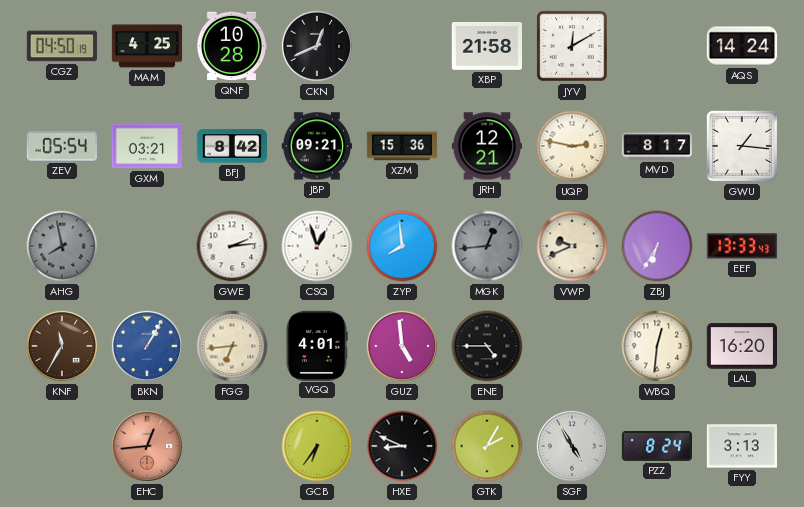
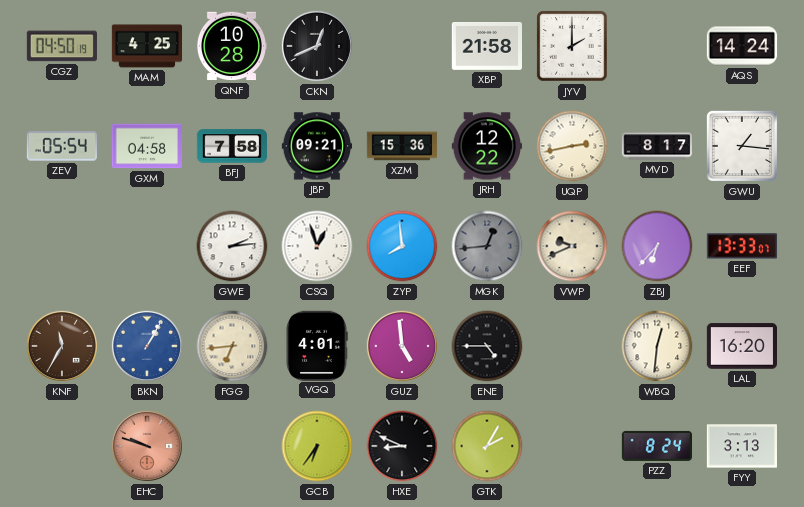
JYV: 12:10 -> 2:00 (572, 46)
GXM: 03:21 -> 04:58 (146, 146)
BFJ: 8:42 -> 7:58 (231, 146)
JRH: 12:21 -> 12:22 (486, 146)
UQP: 2:47 -> 2:43 (572, 146)
AHG: 7:58 -> none (62, 246)
ZBJ: 6:35 -> 6:37 (657, 246)
EEF: 13:33:43 -> 13:33:07 (742, 246)
EHC: 12:44 -> 9:48 (147, 446)
SGF: 4:55 -> none (572, 446)
